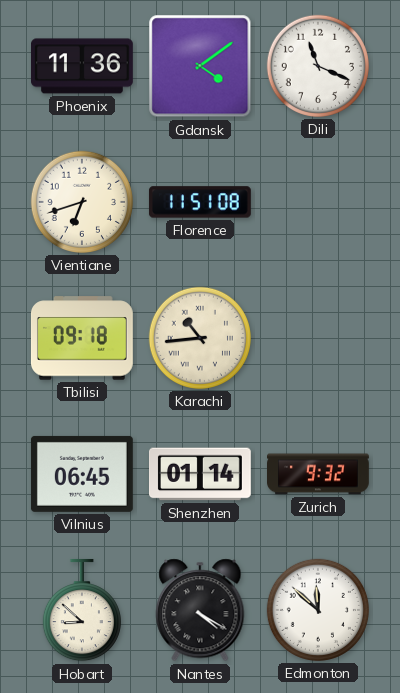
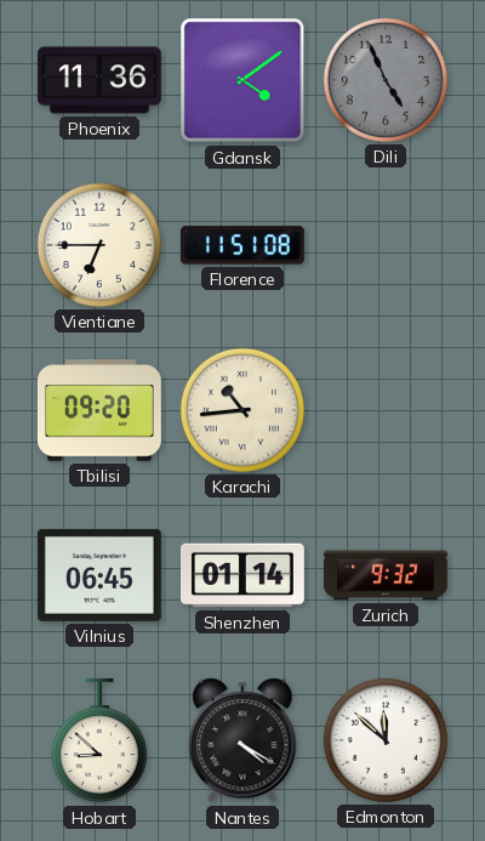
Dili: 11:19 -> 4:56 (386, 80)
Dili dial: white -> grey (386, 80)
Vientiane: 6:42 -> 6:45 (99, 245)
Tbilisi: 09:18 -> 09:20 (99, 410)
